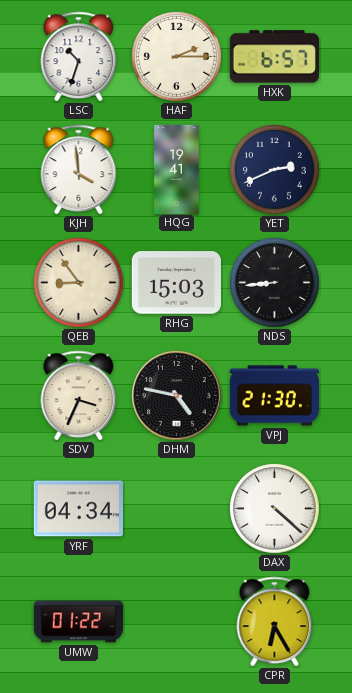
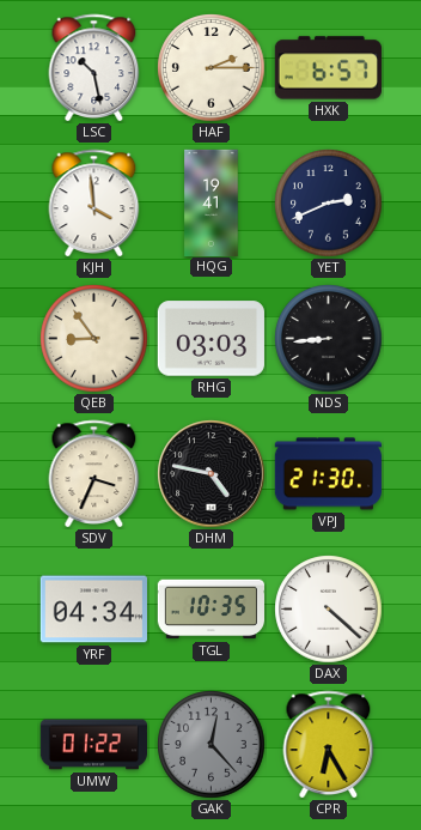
LSC: 10:33 -> 10:28 (94, 67)
RHG: 15:03 -> 03:03 (210, 339)
TGL: none -> 10:35 (210, 610)
GAK: none -> 12:23 (212, 745)
